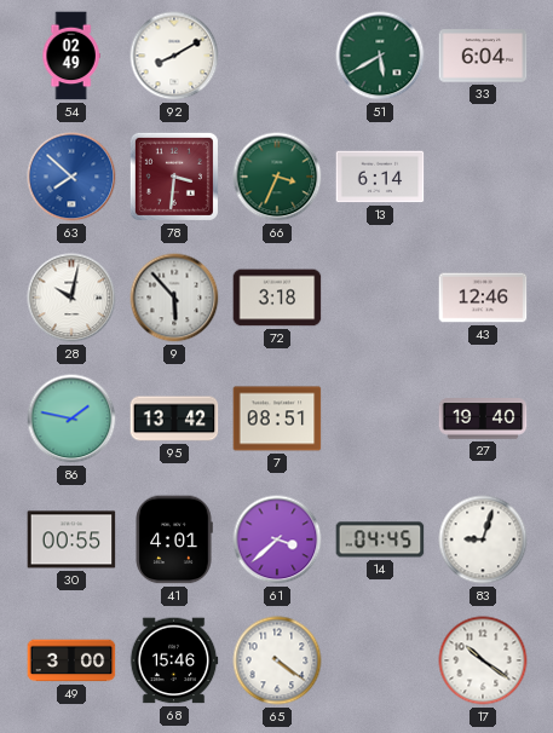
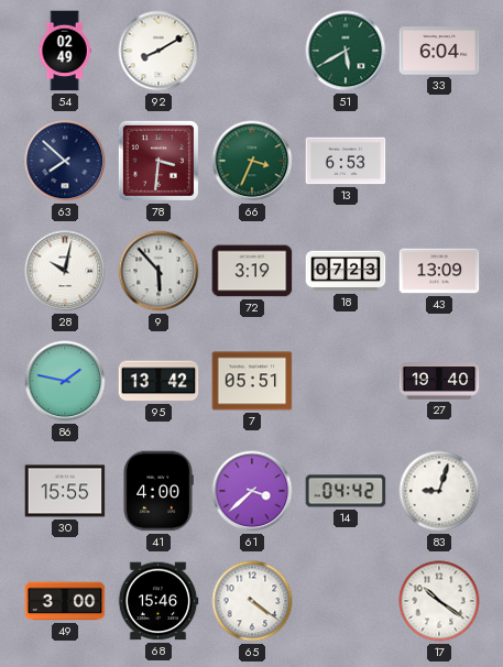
63 dial: blue -> navy (65, 161)
13: 6:14 -> 6:53 (346, 161)
72: 3:18 -> 3:19 (252, 271)
18: none -> 07:23 (346, 271)
43: 12:46 -> 13:09 (439, 271)
7: 08:51 -> 05:51 (252, 381)
30: 00:55 -> 15:55 (65, 491)
41: 4:01 -> 4:00 (158, 491)
14: 04:45 -> 04:42 (346, 491)
